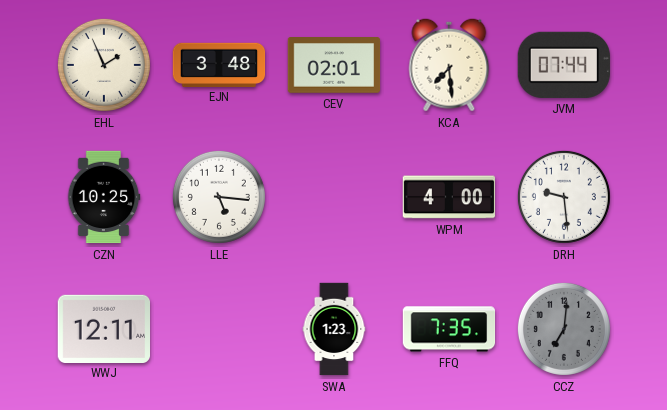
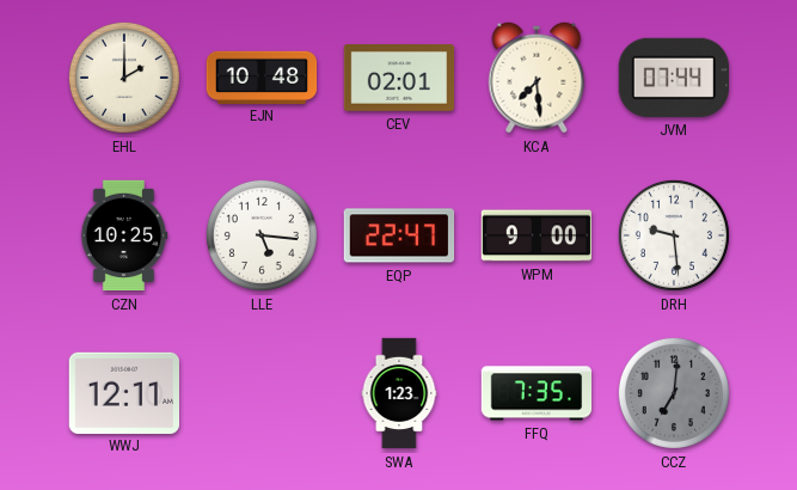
EHL: 1:56 -> 2:00 (124, 78)
EJN: 3:48 -> 10:48 (262, 76)
EQP: none -> 22:47 (399, 235)
WPM: 4:00 -> 9:00 (537, 235)
